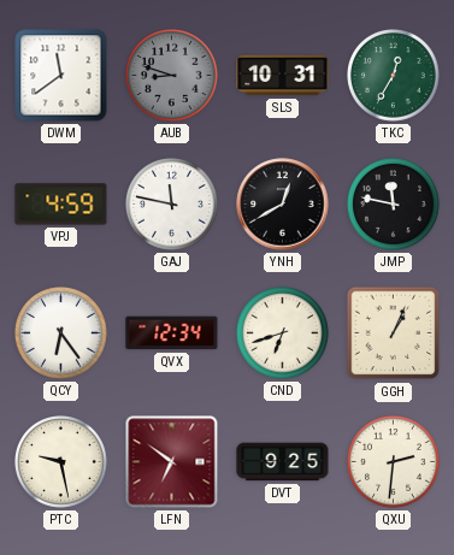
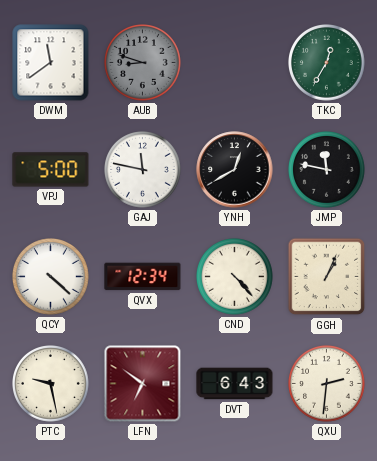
SLS: 10:31 -> none (283, 76)
VPJ: 4:59 -> 5:00 (51, 170)
QCY: 6:24 -> 4:22 (51, 277)
CND: 6:42 -> 4:23 (235, 277)
DVT: 9:25 -> 6:43 (235, 384)
